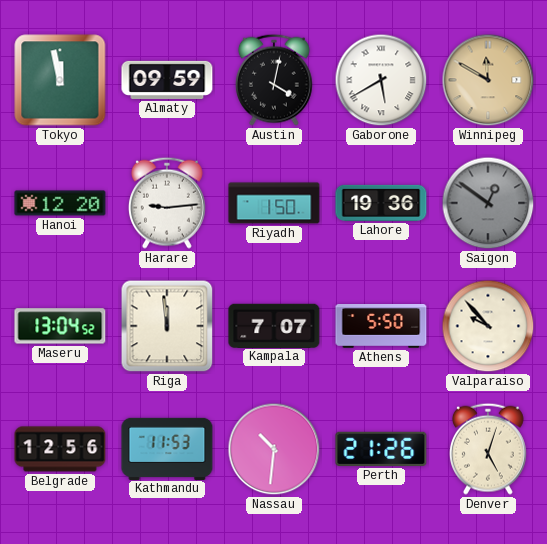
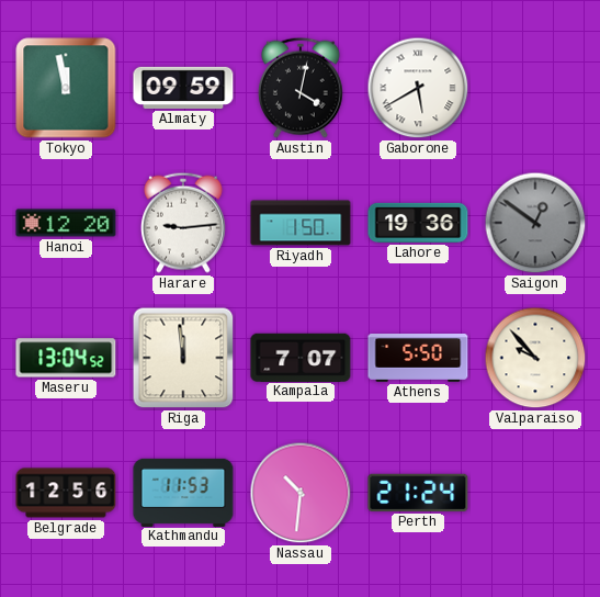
Winnipeg: 11:50 -> none (488, 80)
Perth: 21:26 -> 21:24 (418, 493)
Denver: 5:03 -> none (488, 449)
